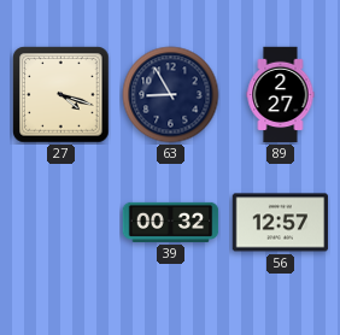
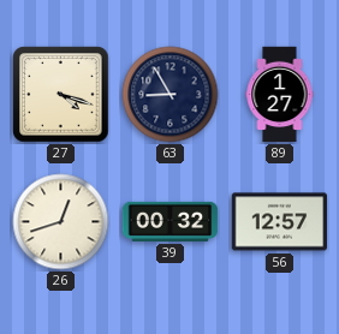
89: 2:27 -> 1:27 (280, 95)
26: none -> 12:42 (61, 222)
